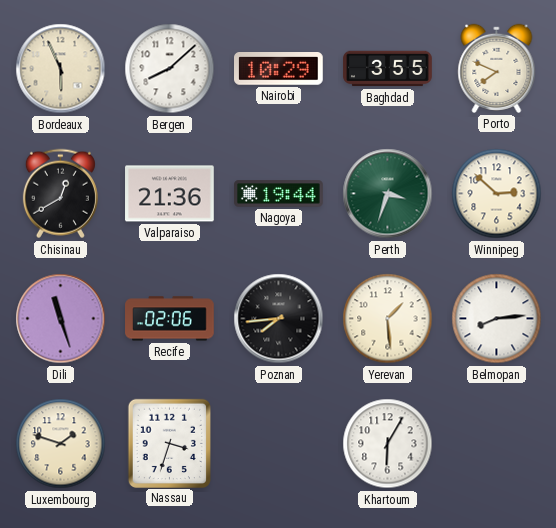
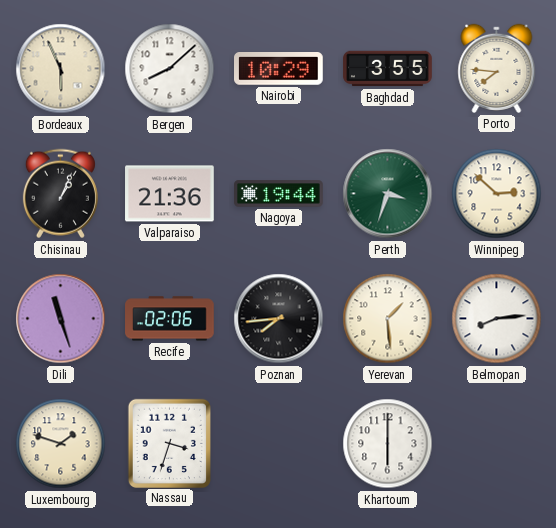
Porto: 7:49 -> 7:46 (497, 68)
Chisinau: 12:40 -> 1:04 (60, 194)
Khartoum: 6:05 -> 6:00 (388, 444)
